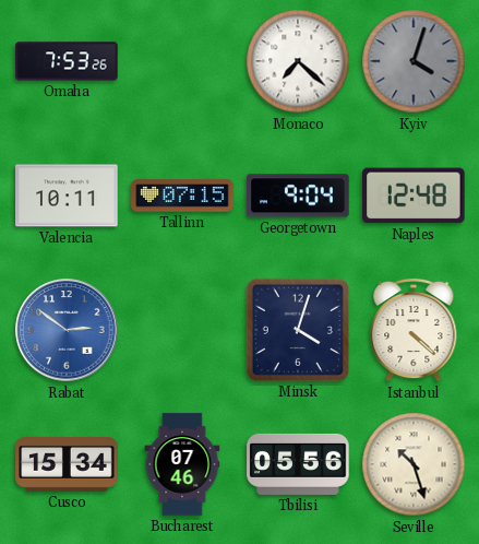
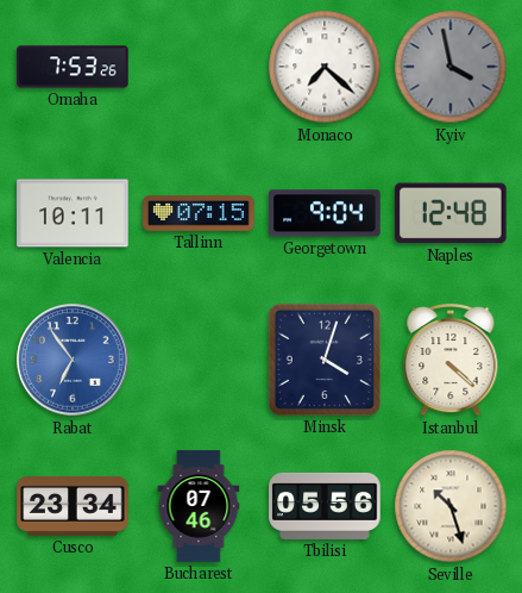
Kyiv: 4:03 -> 3:58 (451, 67)
Rabat: 2:51 -> 6:54 (73, 360)
Cusco: 15:34 -> 23:34 (73, 507)
